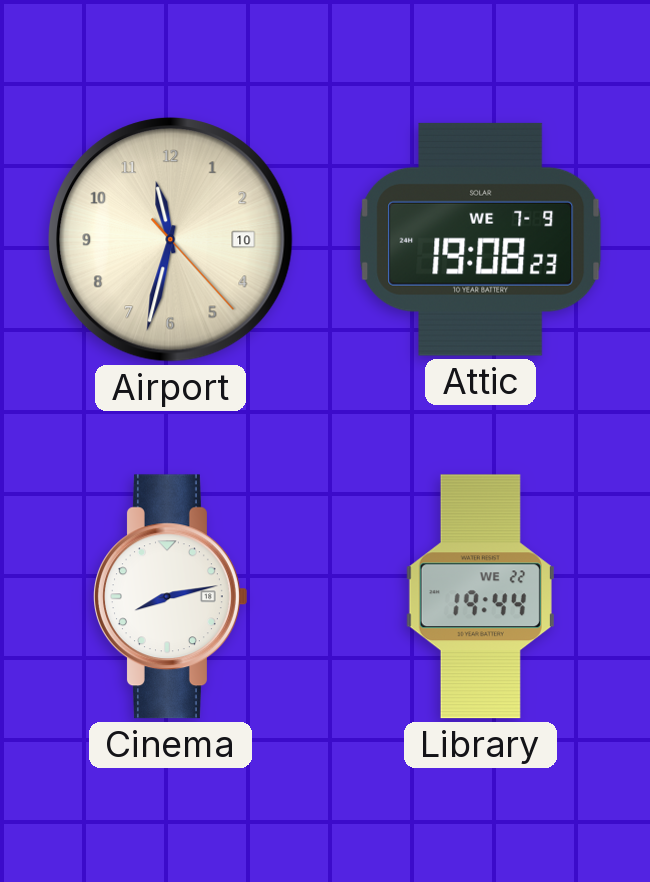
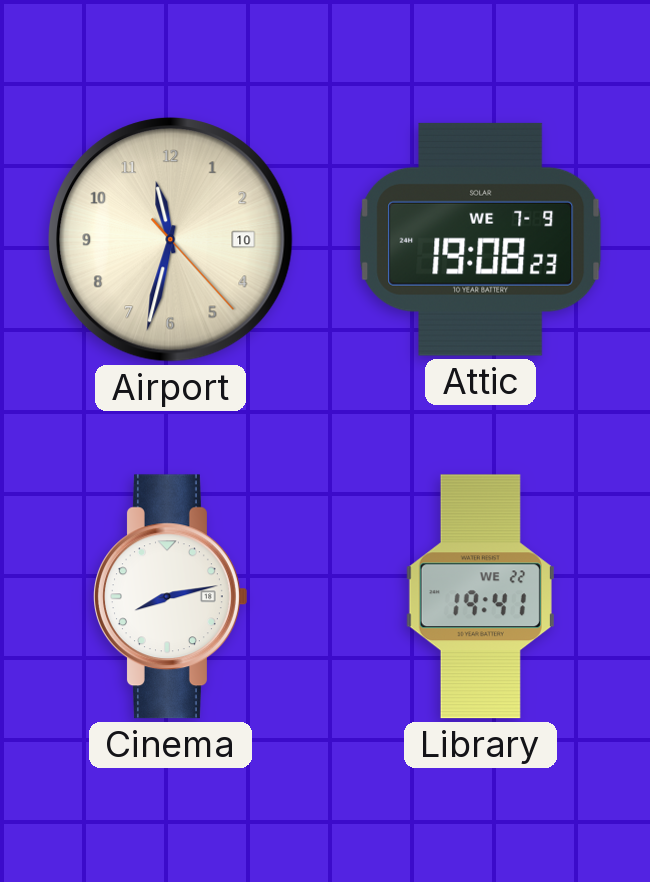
Library: 19:44 -> 19:41 (480, 597)
